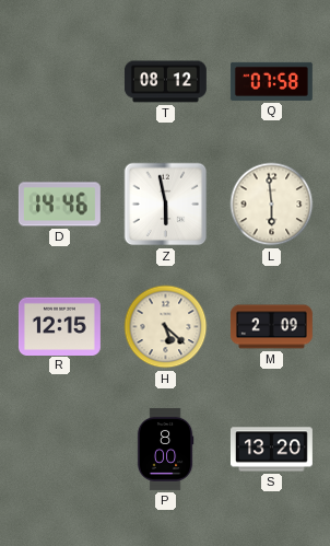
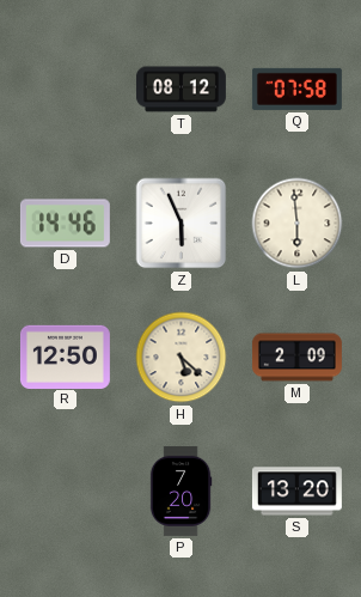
Z: 5:58 -> 5:56 (182, 224)
R: 12:15 -> 12:50 (65, 357)
P: 8:00 -> 7:20 (180, 491)
